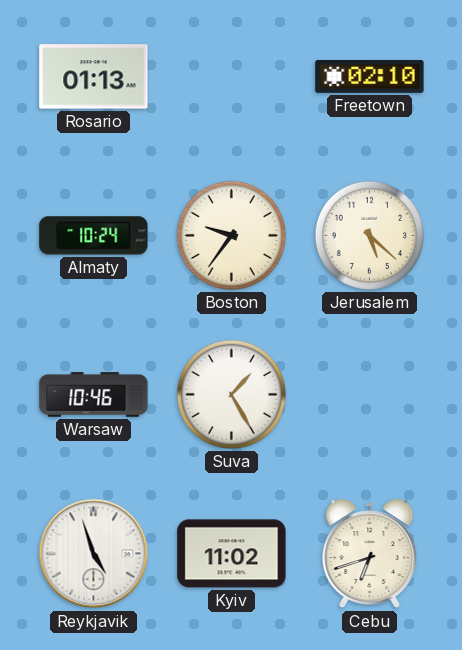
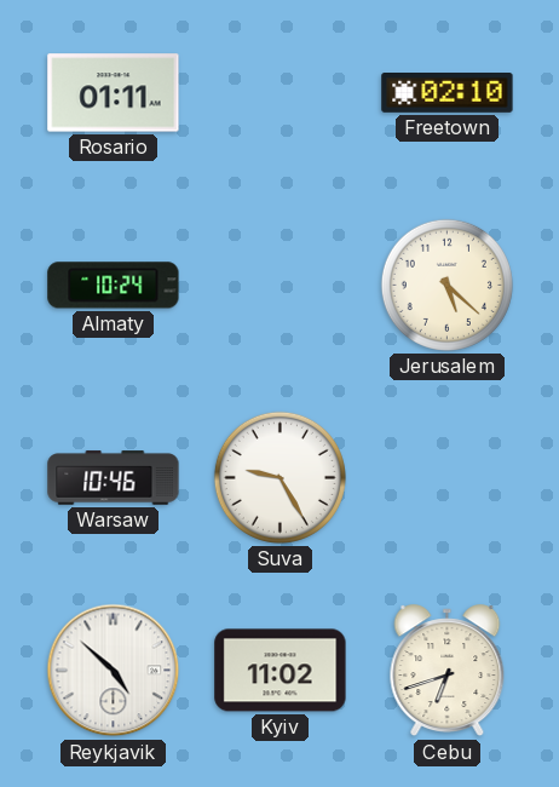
Rosario: 01:13 -> 01:11 (114, 93)
Boston: 9:36 -> none (231, 235)
Suva: 1:25 -> 9:25 (279, 477)
Reykjavik: 4:57 -> 4:52 (114, 671)
